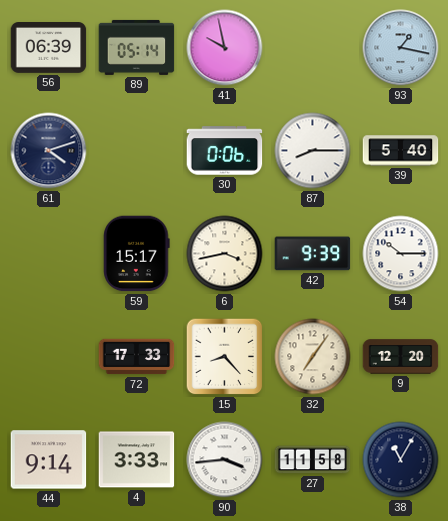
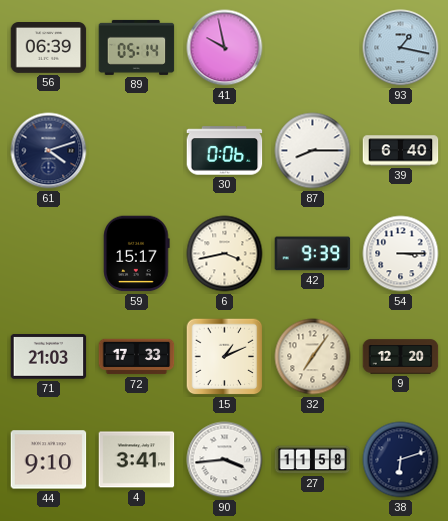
39: 5:40 -> 6:40 (401, 151)
54: 10:15 -> 3:15 (401, 254)
71: none -> 21:03 (49, 357)
15: 8:23 -> 1:11 (225, 357)
44: 9:14 -> 9:10 (49, 460)
4: 3:33 -> 3:41 (137, 460)
38: 11:05 -> 6:12 (401, 460)
